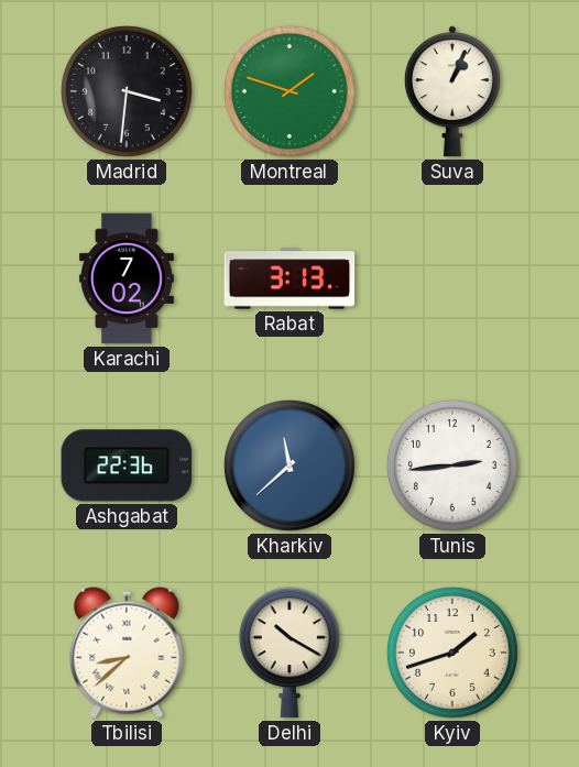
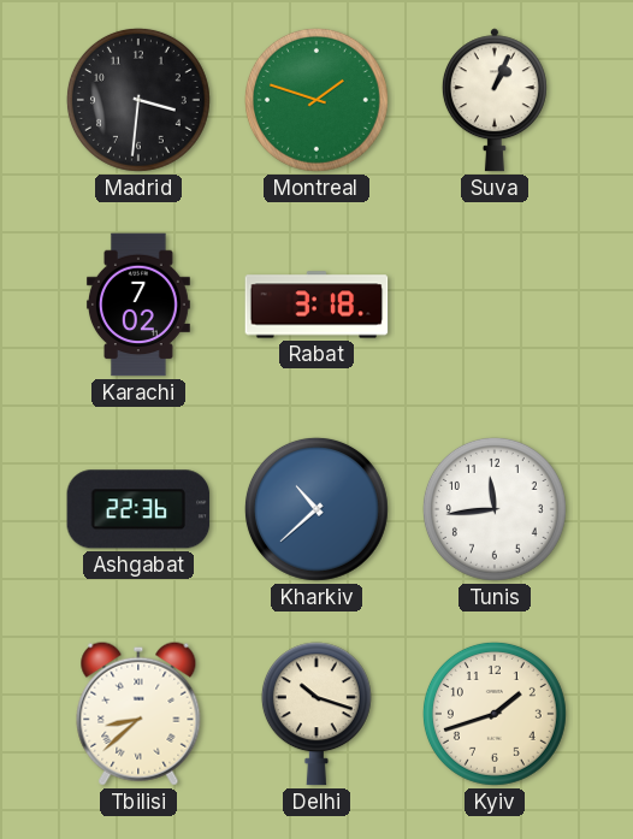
Rabat: 3:13 -> 3:18 (316, 305)
Kharkiv: 11:38 -> 10:38 (316, 509)
Tunis: 2:44 -> 11:44 (495, 509)
Delhi: 10:20 -> 10:18 (316, 714)
